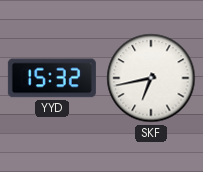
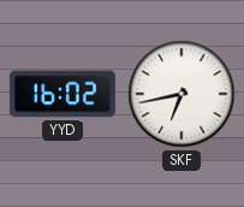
YYD: 15:32 -> 16:02 (63, 94)
